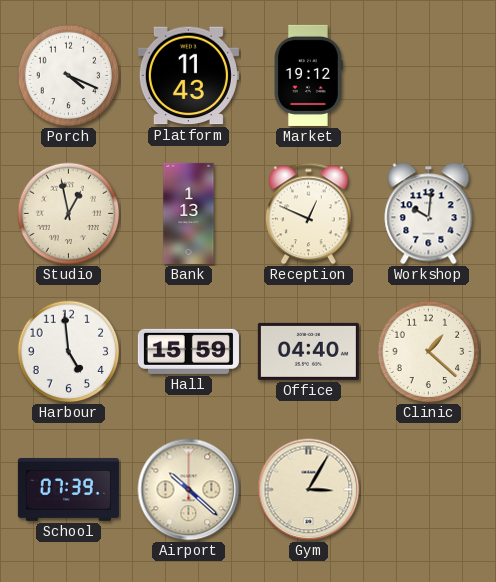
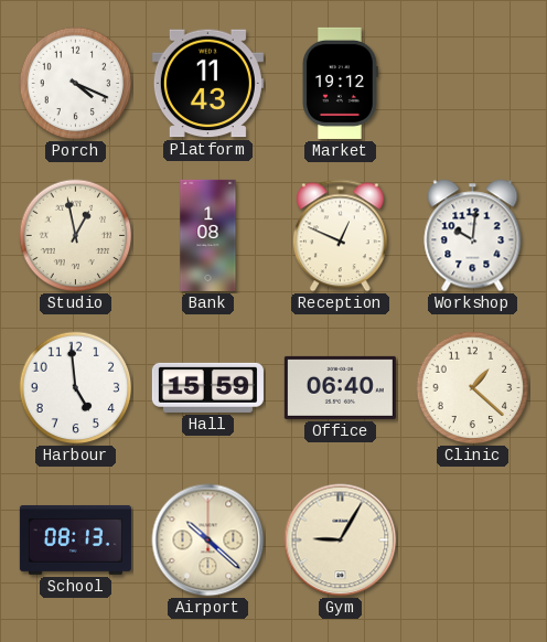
Bank: 1:13 -> 1:08 (208, 235)
Office: 04:40 -> 06:40 (340, 387)
School: 07:39 -> 08:13 (75, 539)
Gym: 3:05 -> 9:05 (341, 541)
